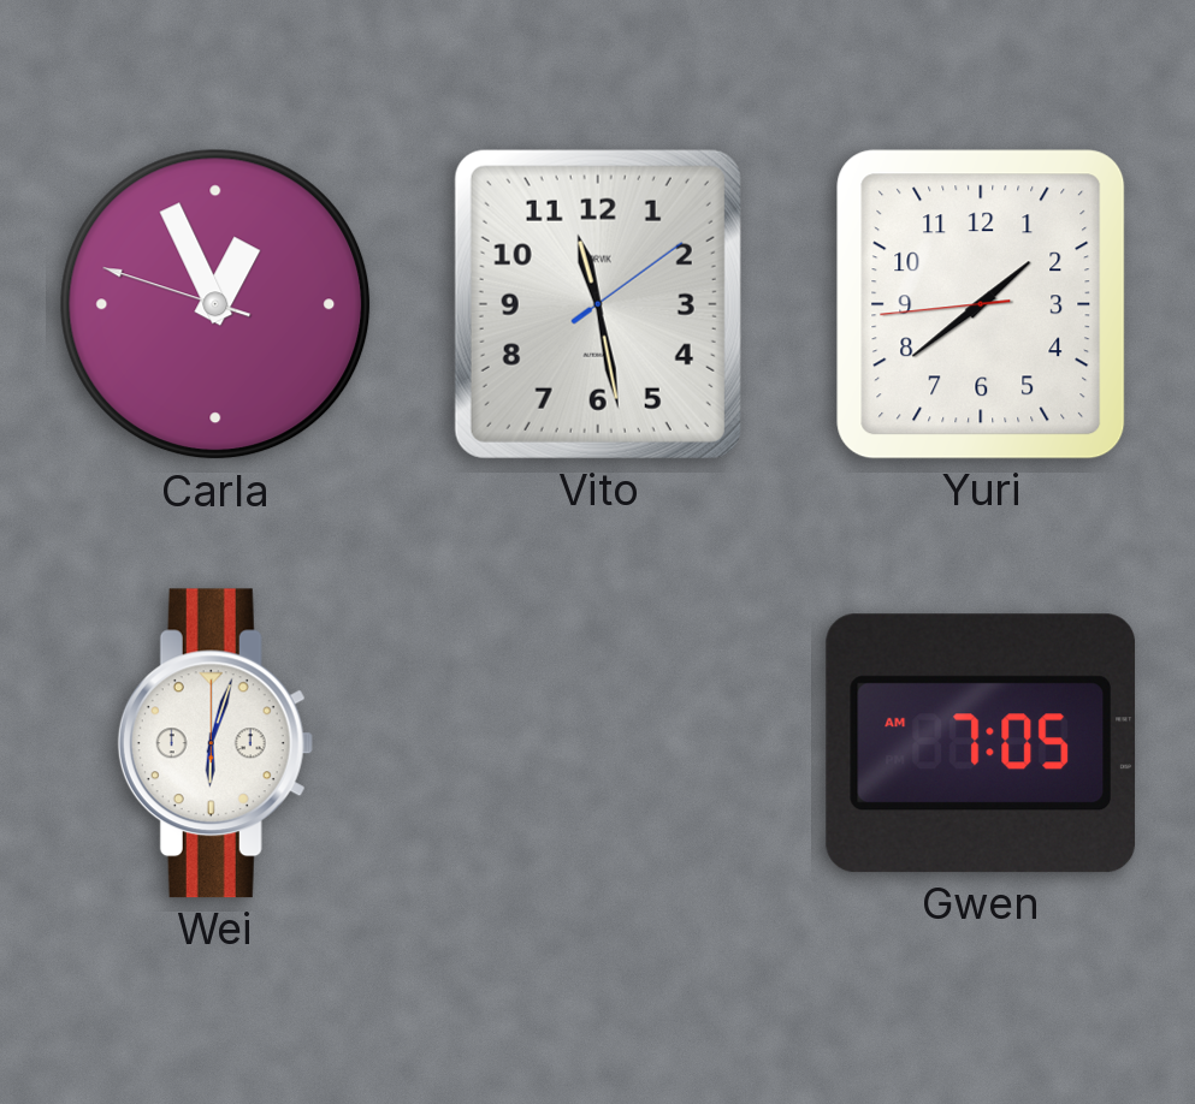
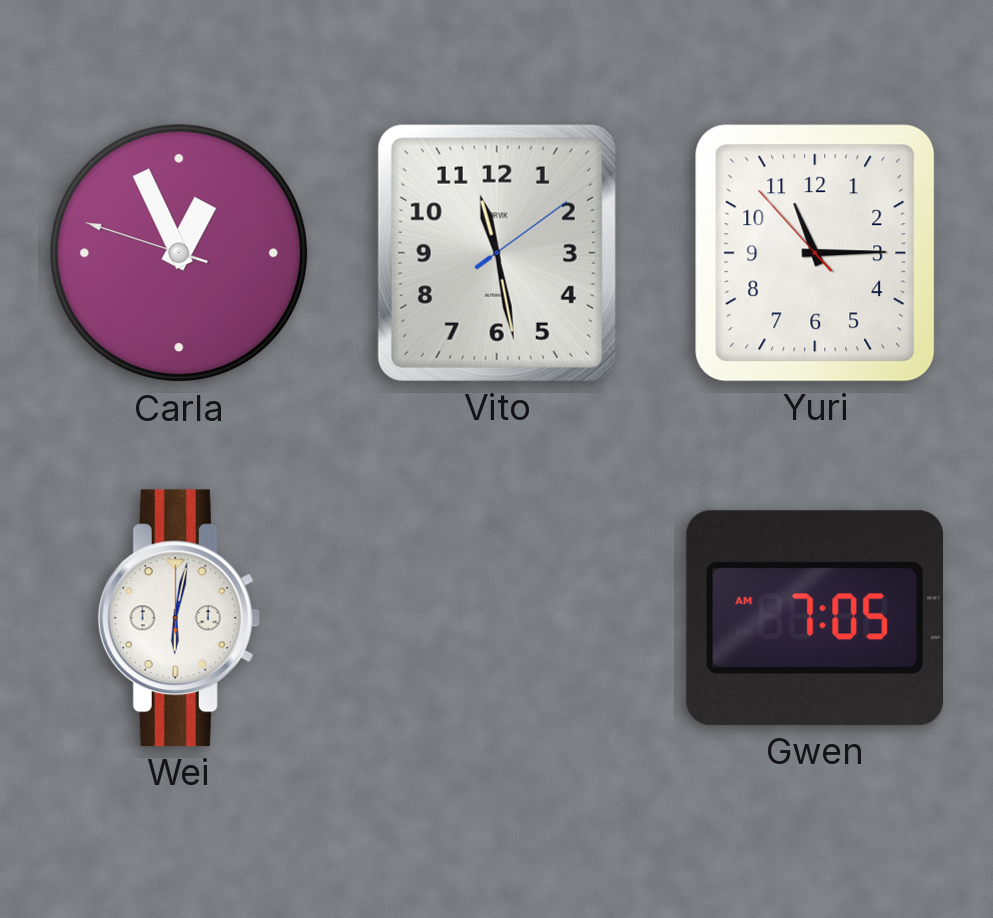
Yuri: 1:38 -> 11:14 (815, 253)
Wei: 6:03 -> 6:02 (179, 618)
